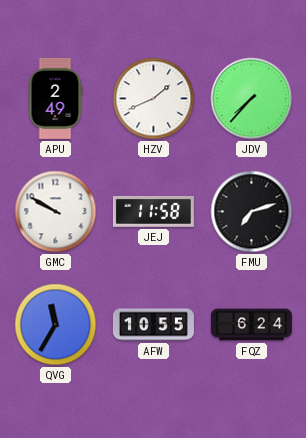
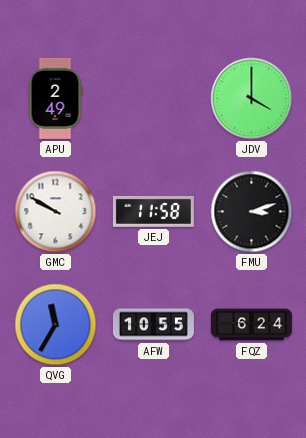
HZV: 1:41 -> none (154, 99)
JDV: 7:37 -> 4:00 (252, 99)
FMU: 7:12 -> 3:12 (252, 212)
